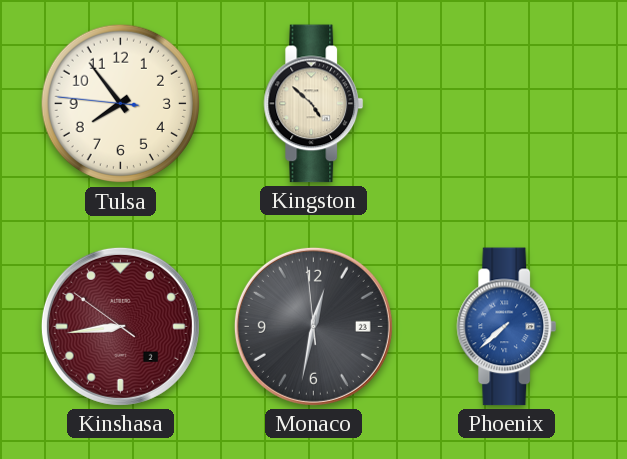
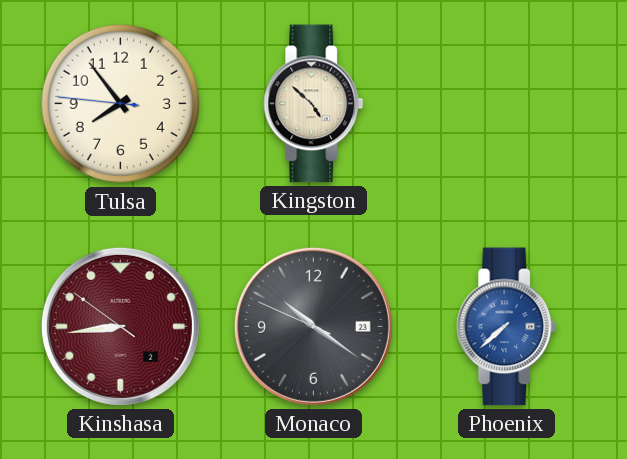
Monaco: 12:31 -> 10:20 (313, 326)
